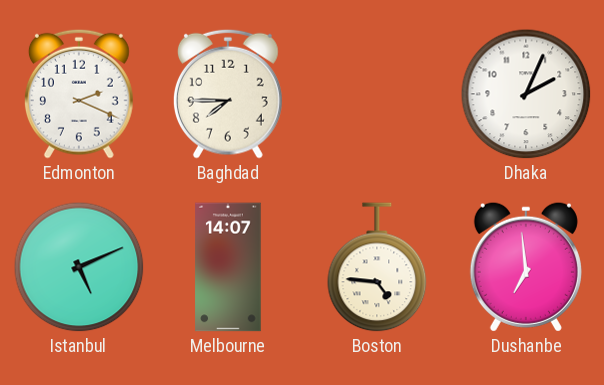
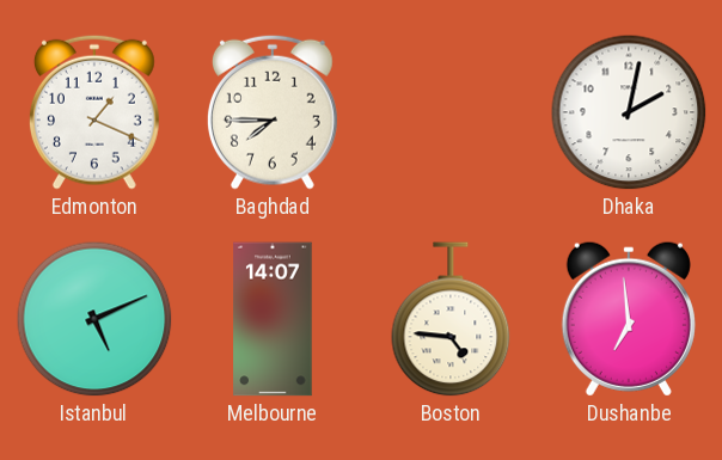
Edmonton: 2:19 -> 1:19 (94, 112)
Dhaka: 2:04 -> 2:02 (629, 112)
